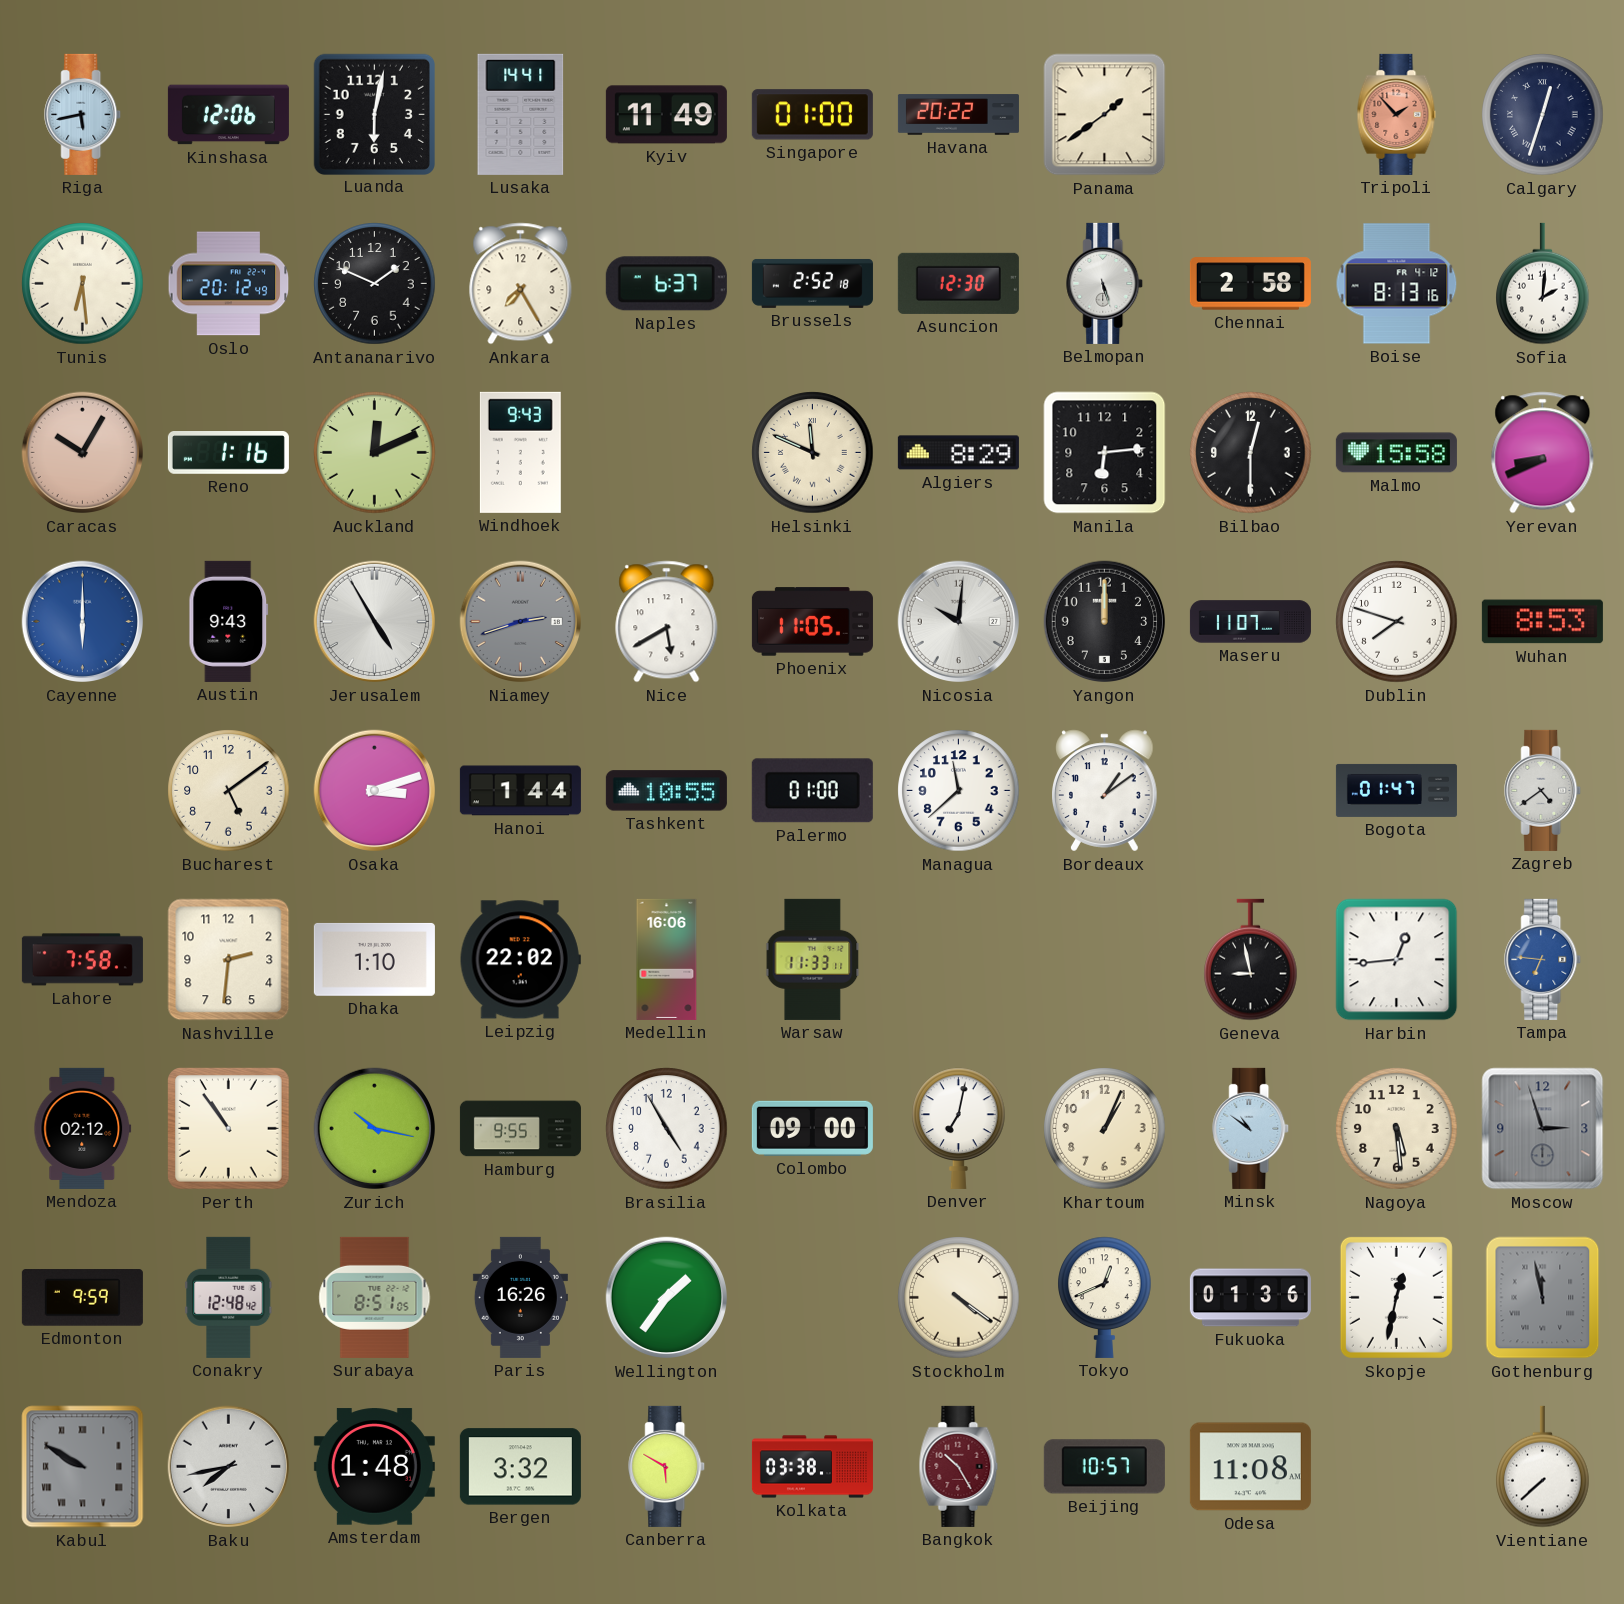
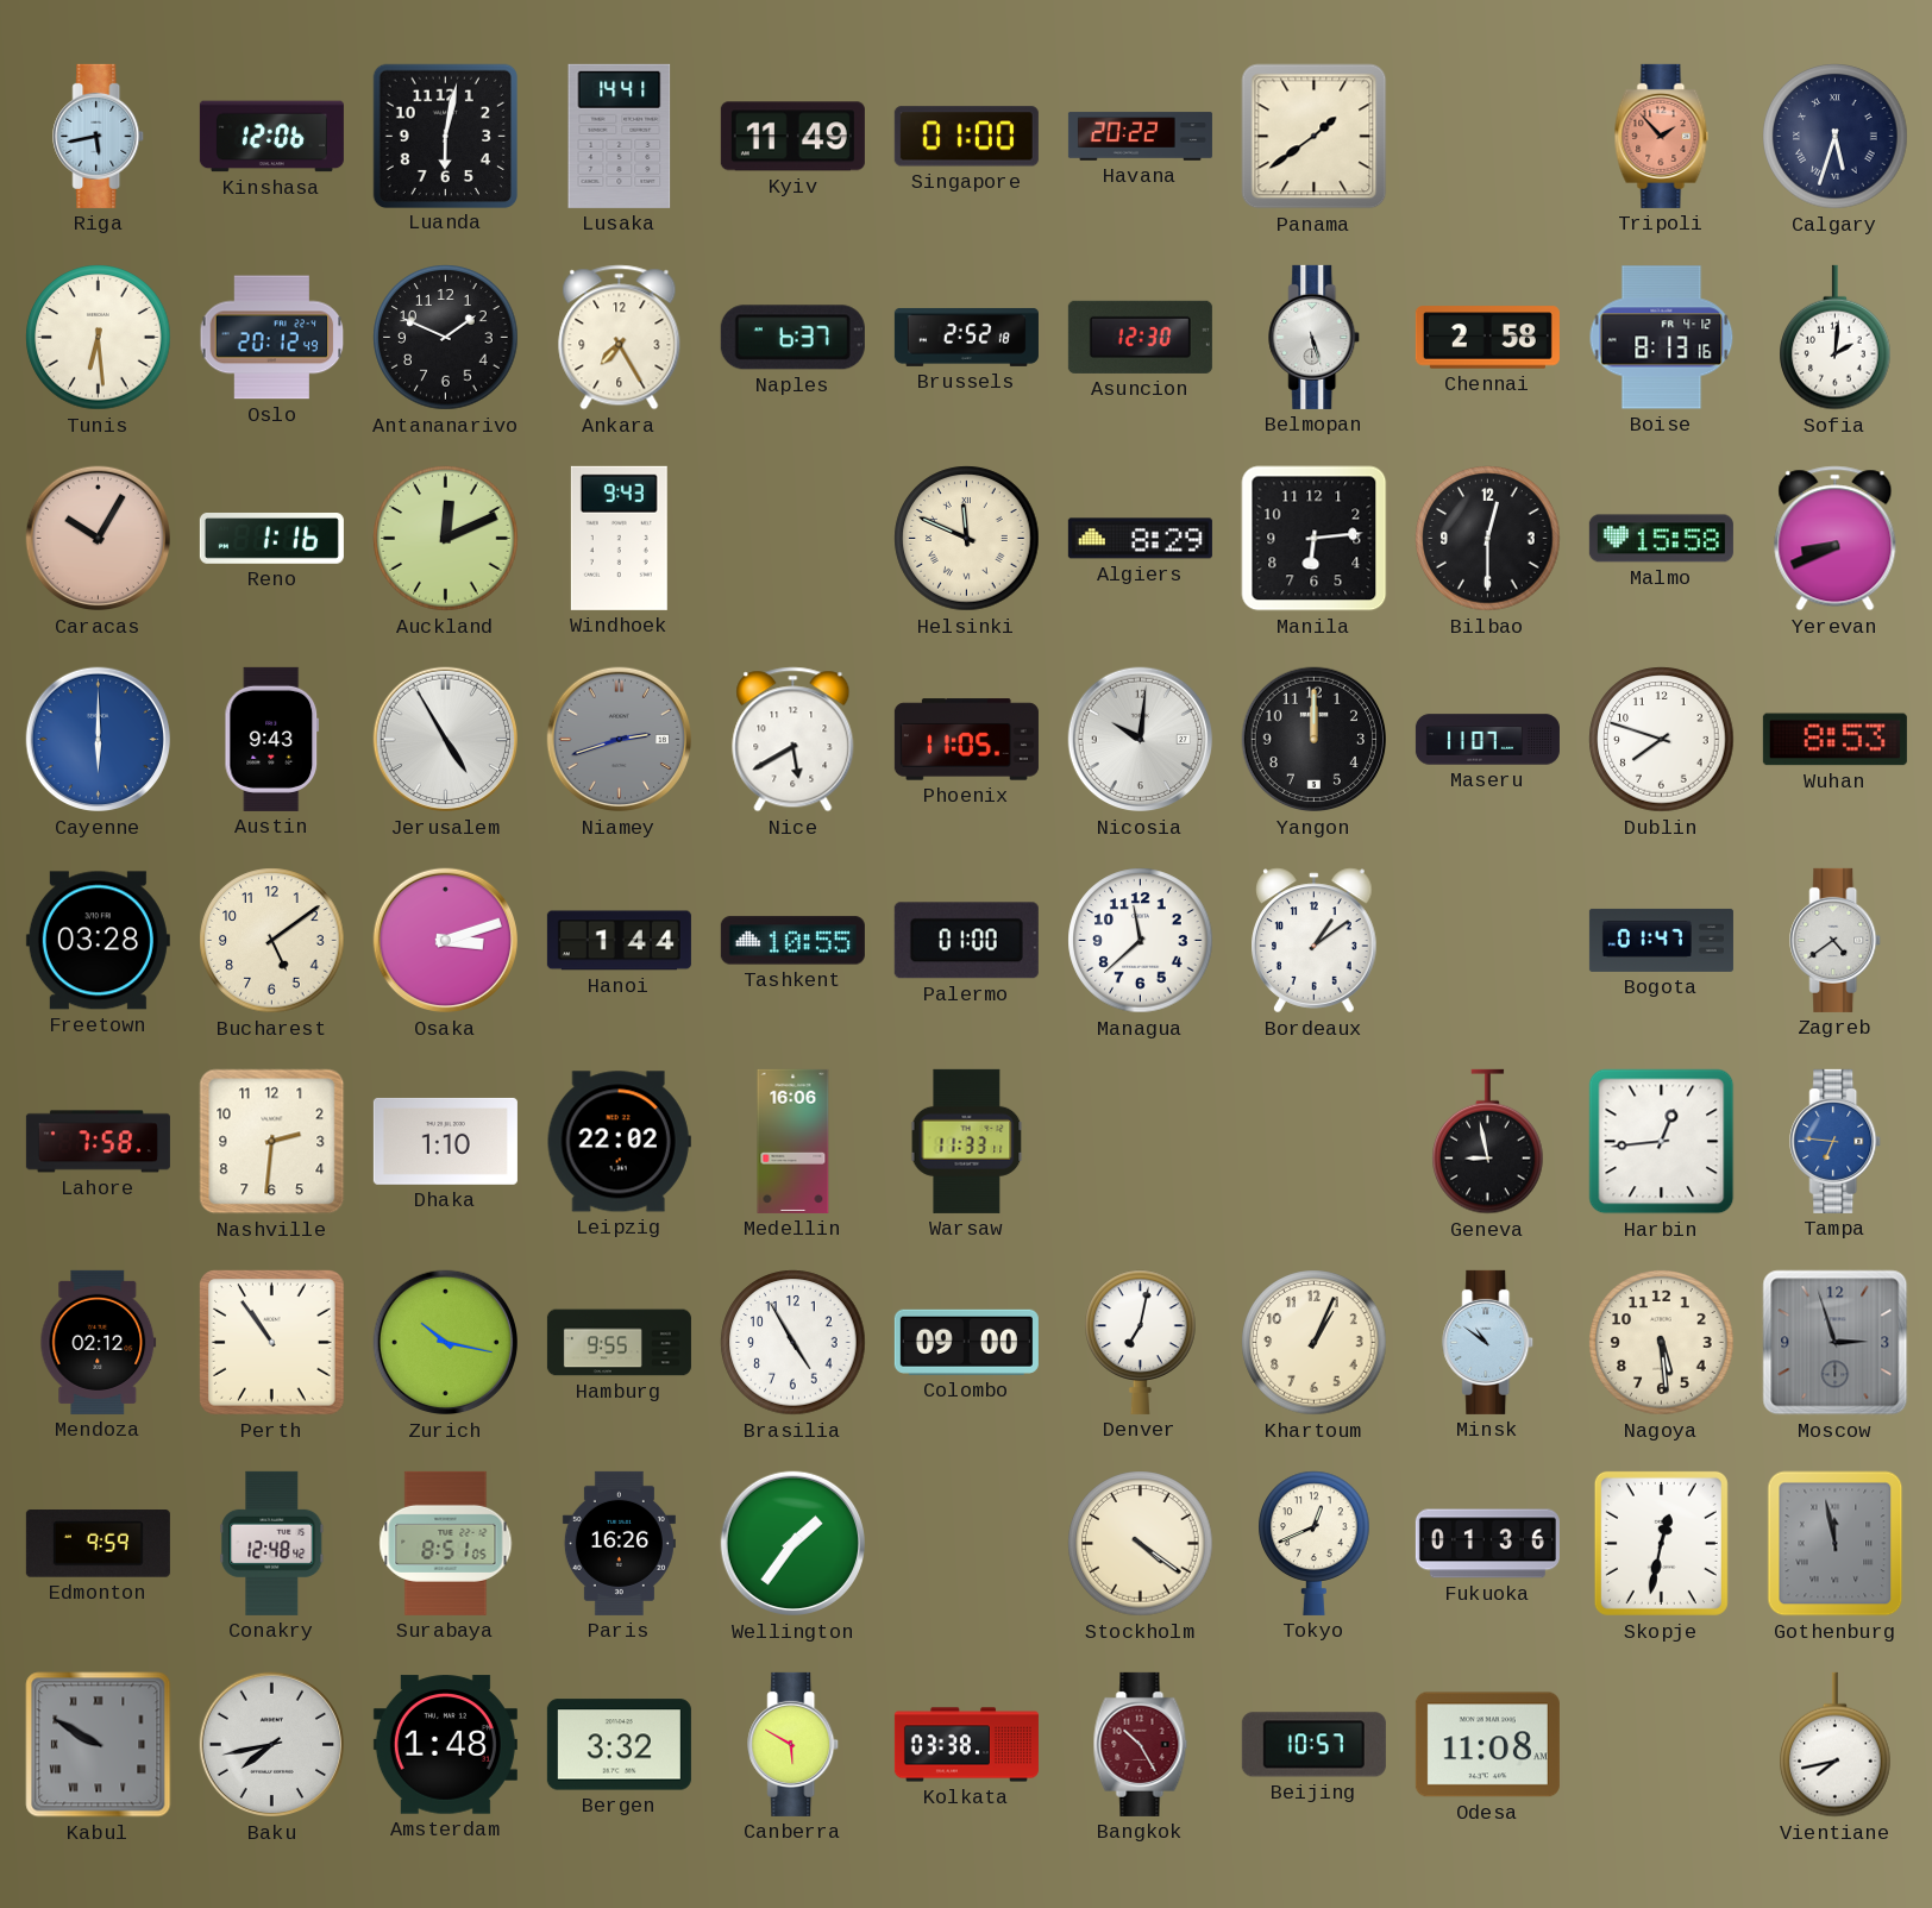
Calgary: 12:33 -> 5:33 (1836, 137)
Freetown: none -> 03:28 (98, 941)
Vientiane: 7:38 -> 7:43 (1836, 1745)
